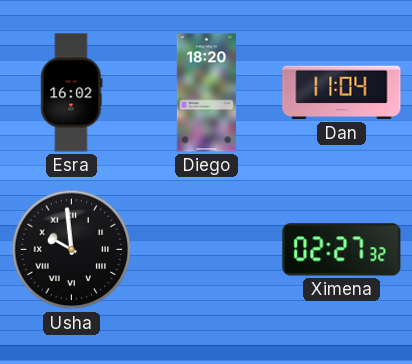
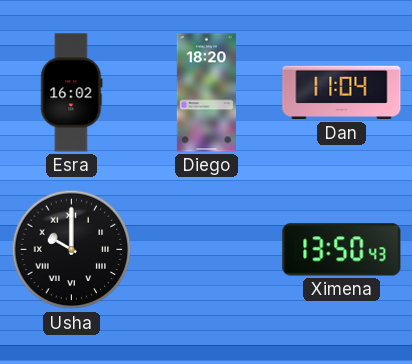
Usha: 9:59 -> 10:00 (72, 250)
Ximena: 02:27 -> 13:50 (342, 250)
